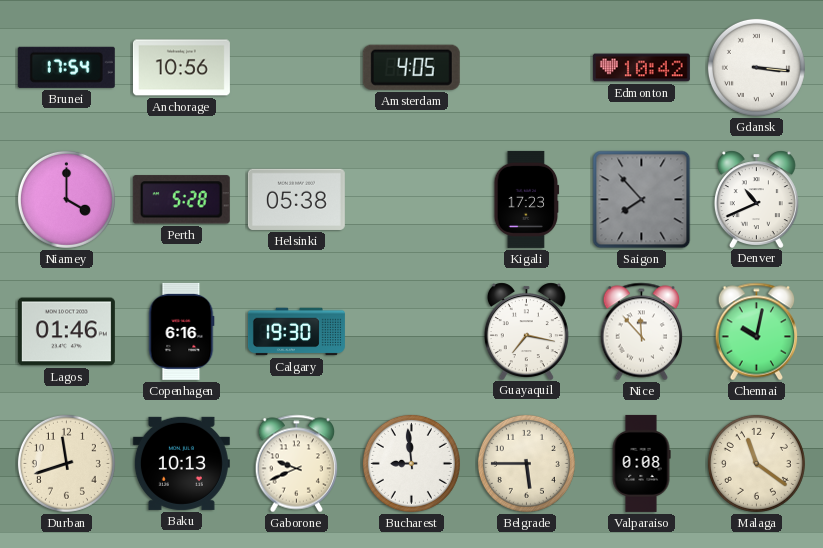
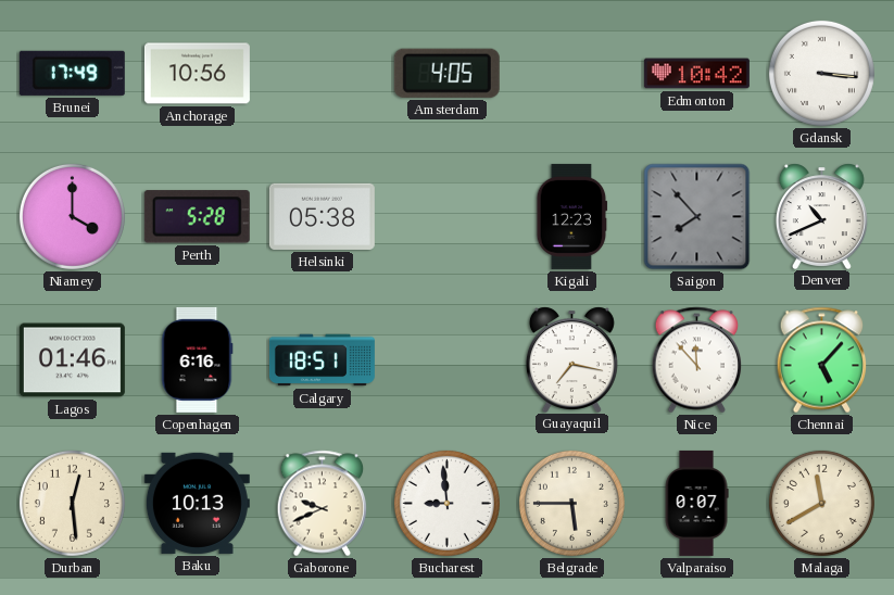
Brunei: 17:54 -> 17:49 (72, 73)
Kigali: 17:23 -> 12:23 (572, 216)
Calgary: 19:30 -> 18:51 (322, 360)
Chennai: 10:02 -> 5:07 (822, 360)
Durban: 11:42 -> 12:29 (72, 503)
Valparaiso: 0:08 -> 0:07 (696, 503)
Malaga: 11:21 -> 11:40 (821, 503)
